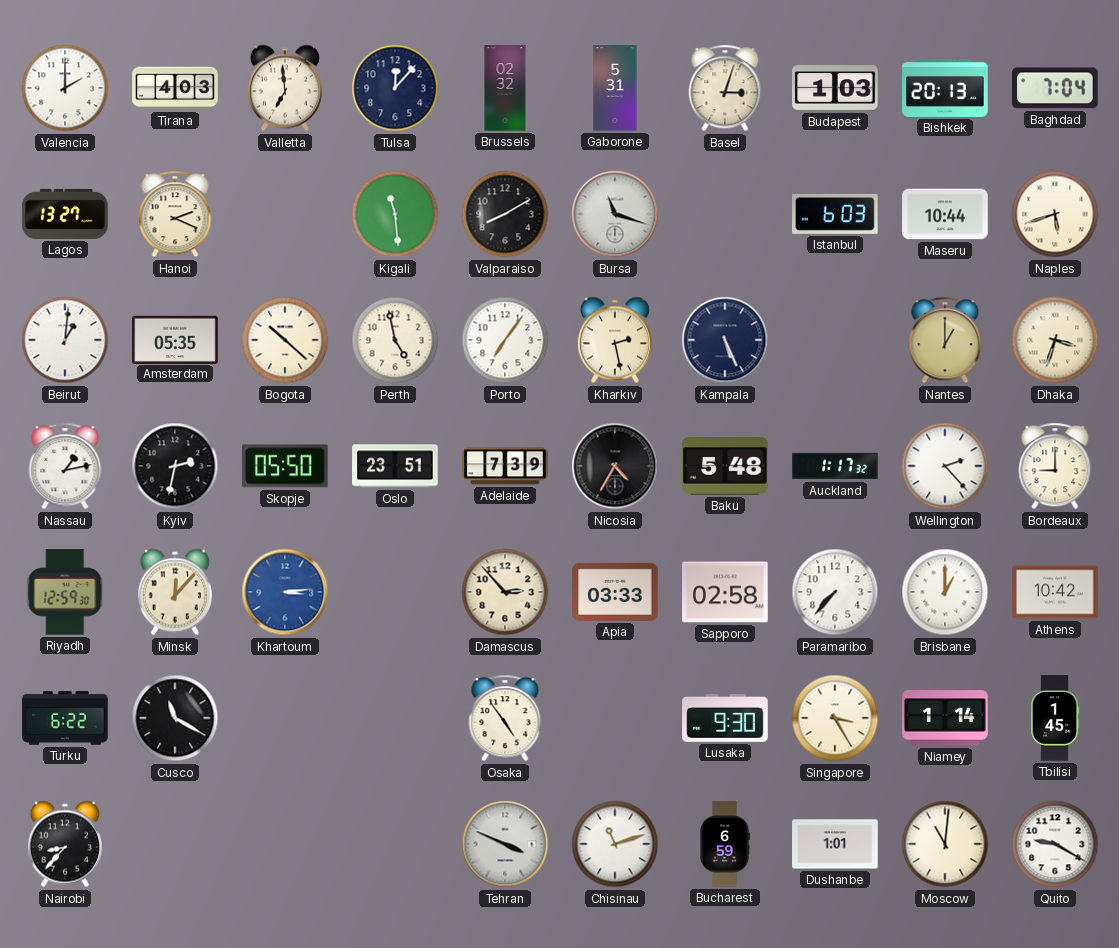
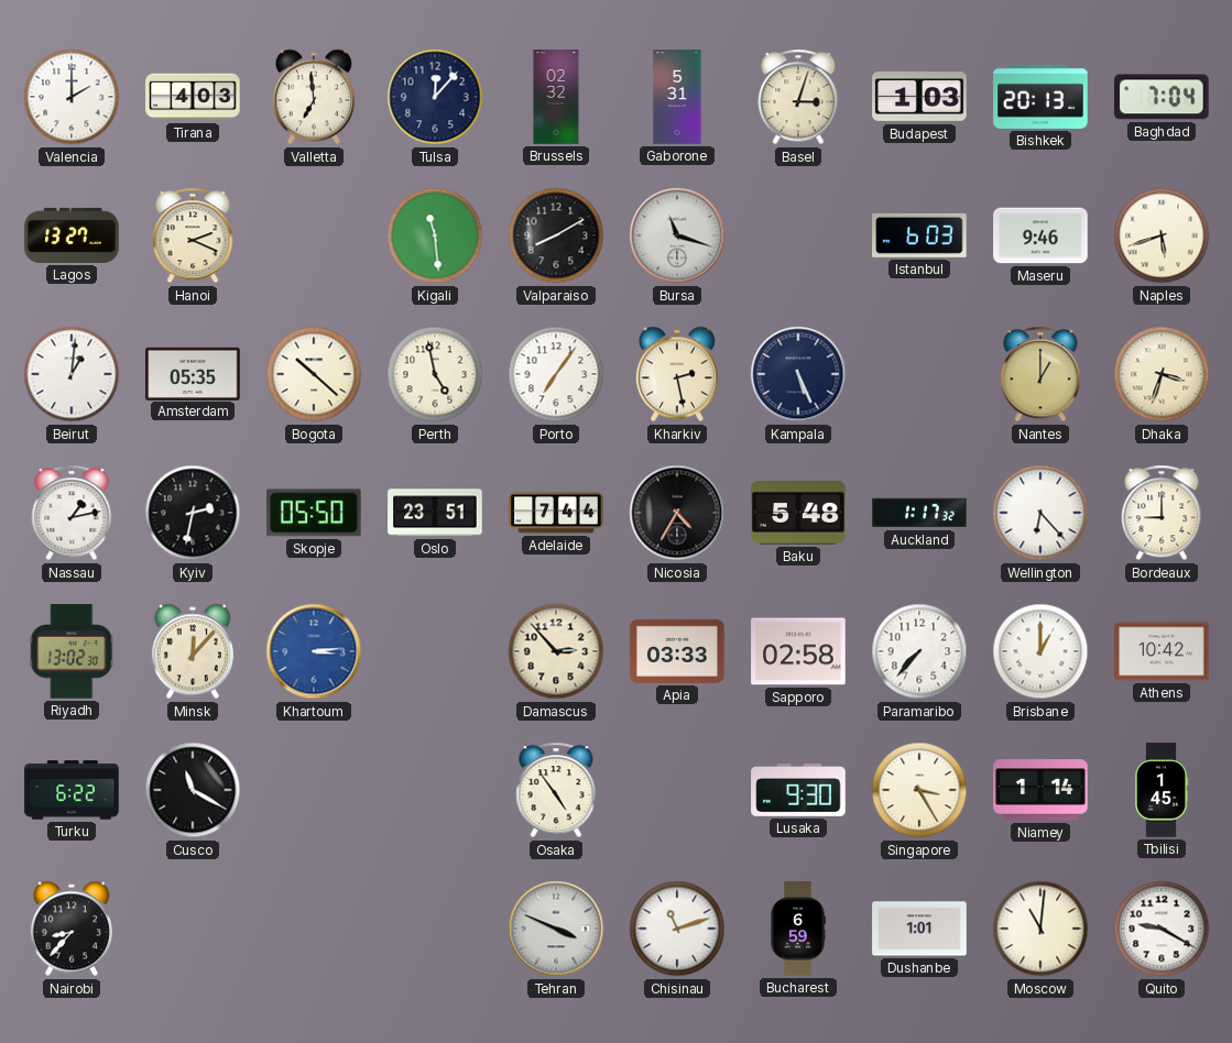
Maseru: 10:44 -> 9:46 (1040, 235)
Adelaide: 7:39 -> 7:44 (556, 513)
Wellington: 2:23 -> 6:23 (1040, 513)
Riyadh: 12:59 -> 13:02 (72, 651)
